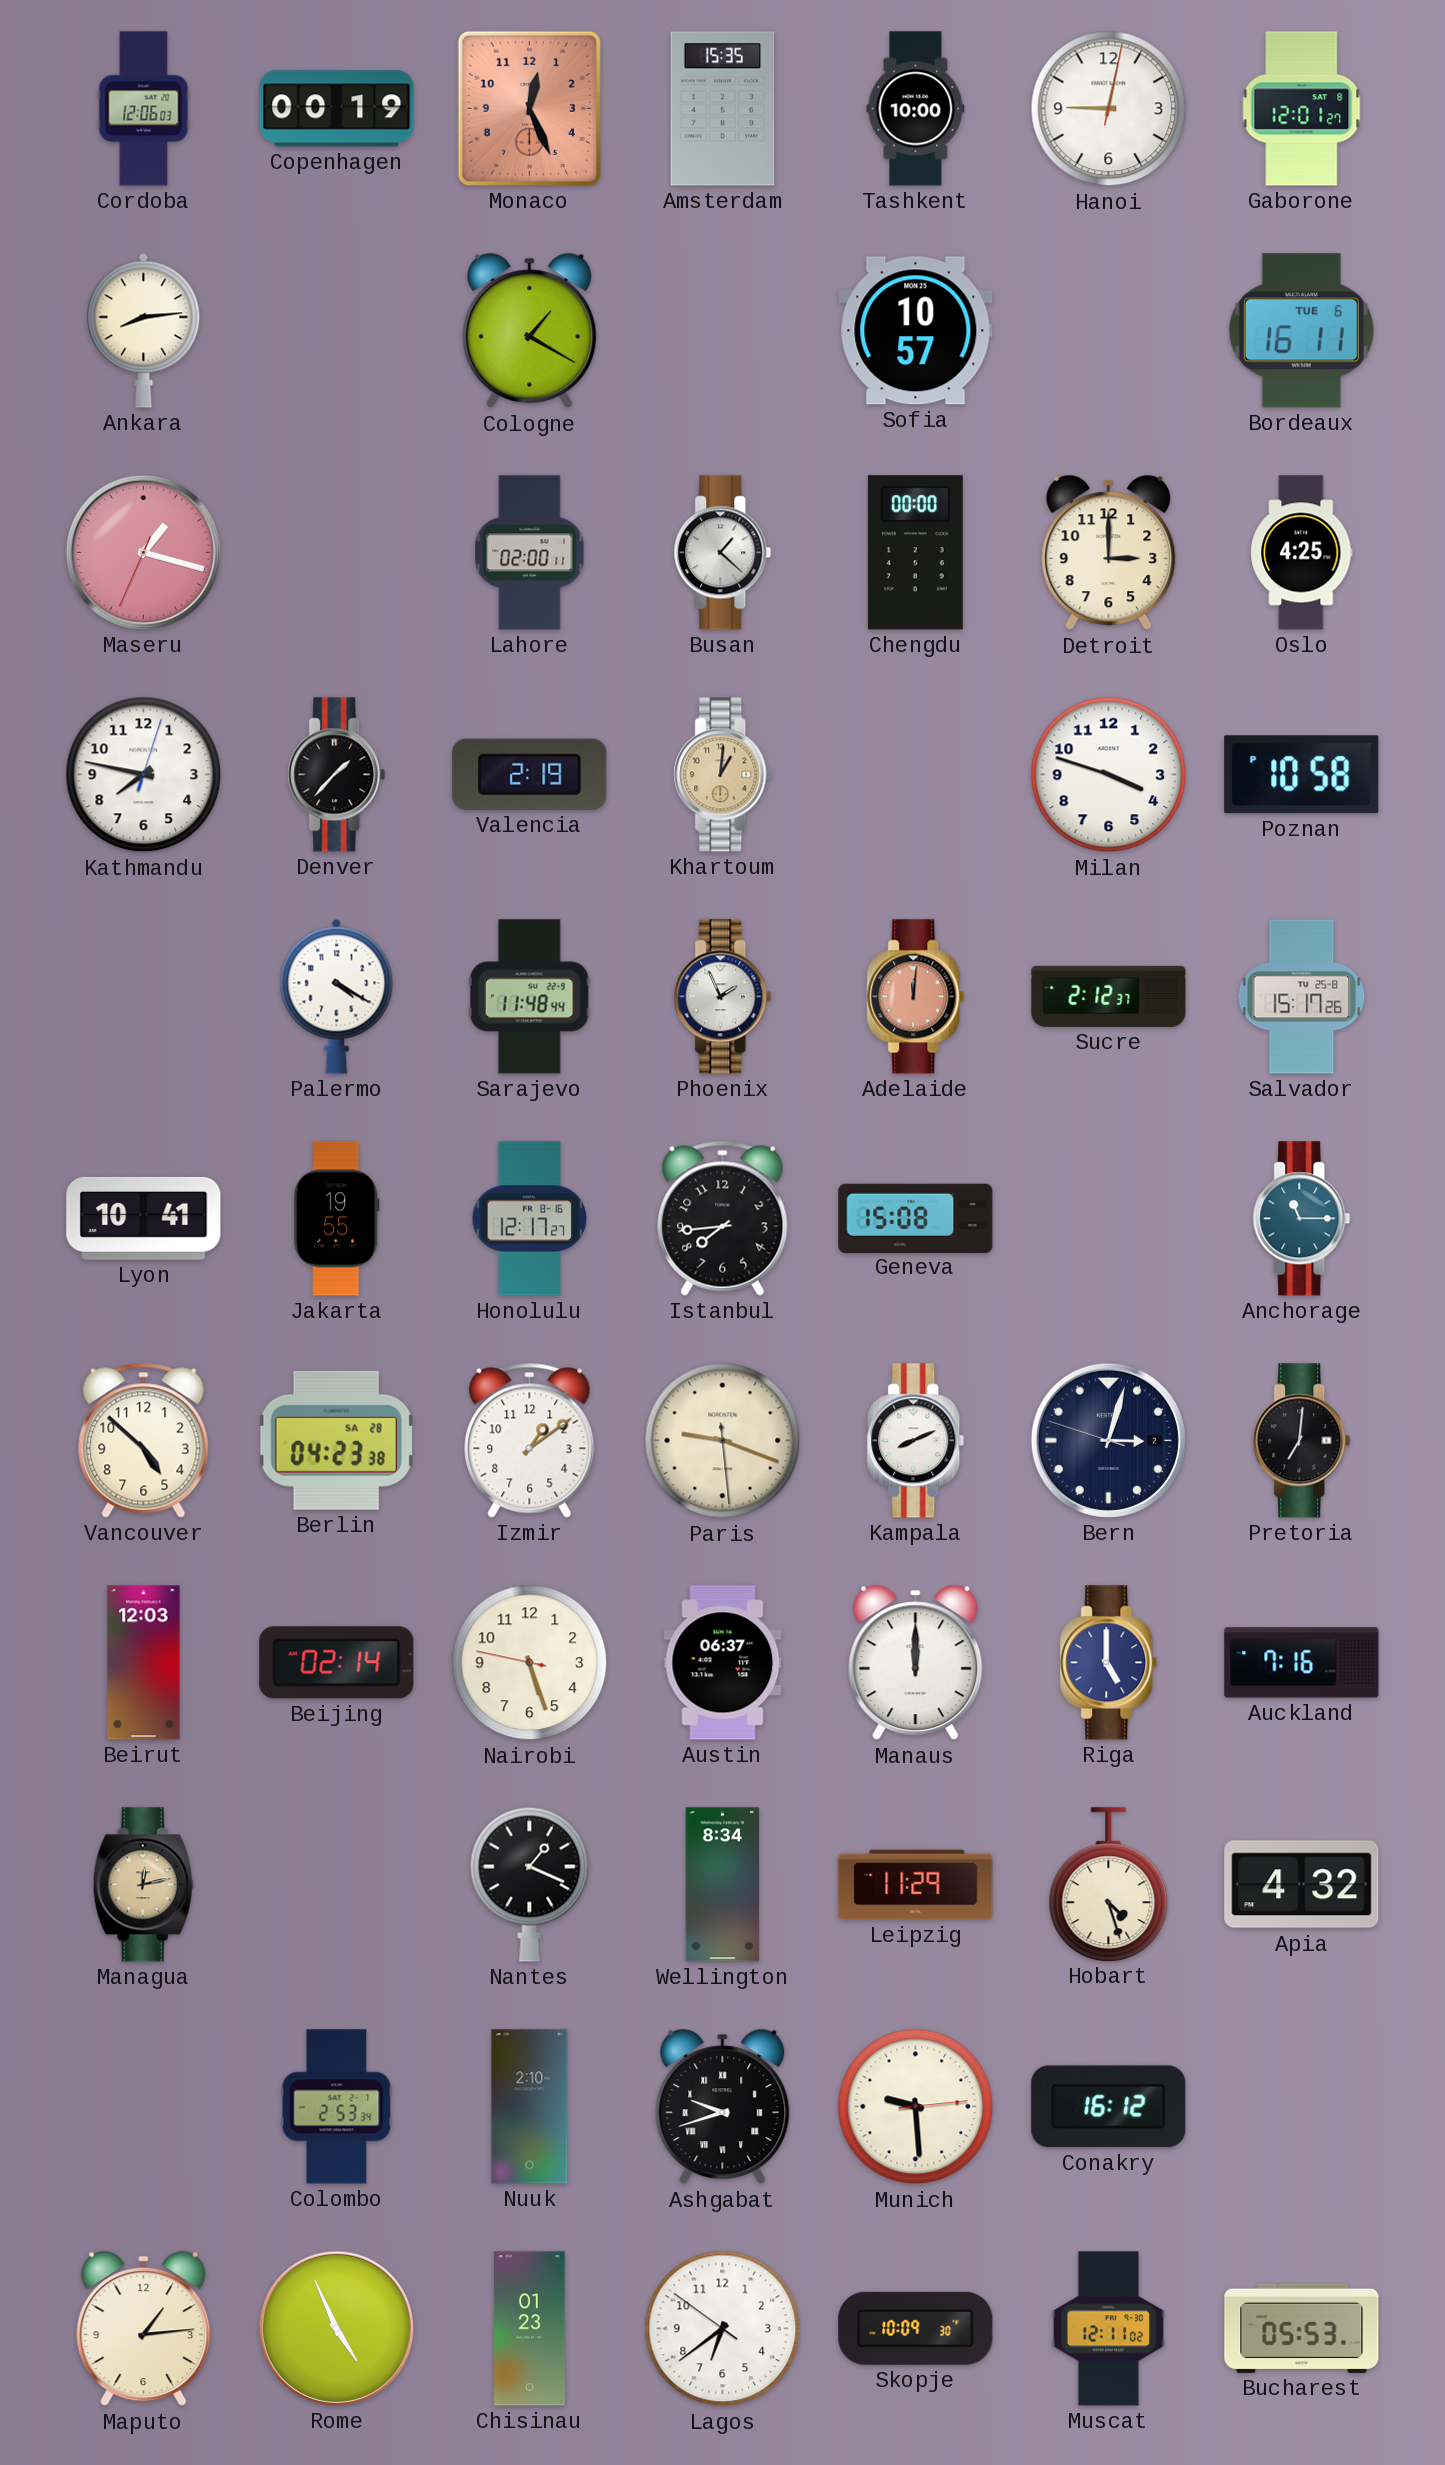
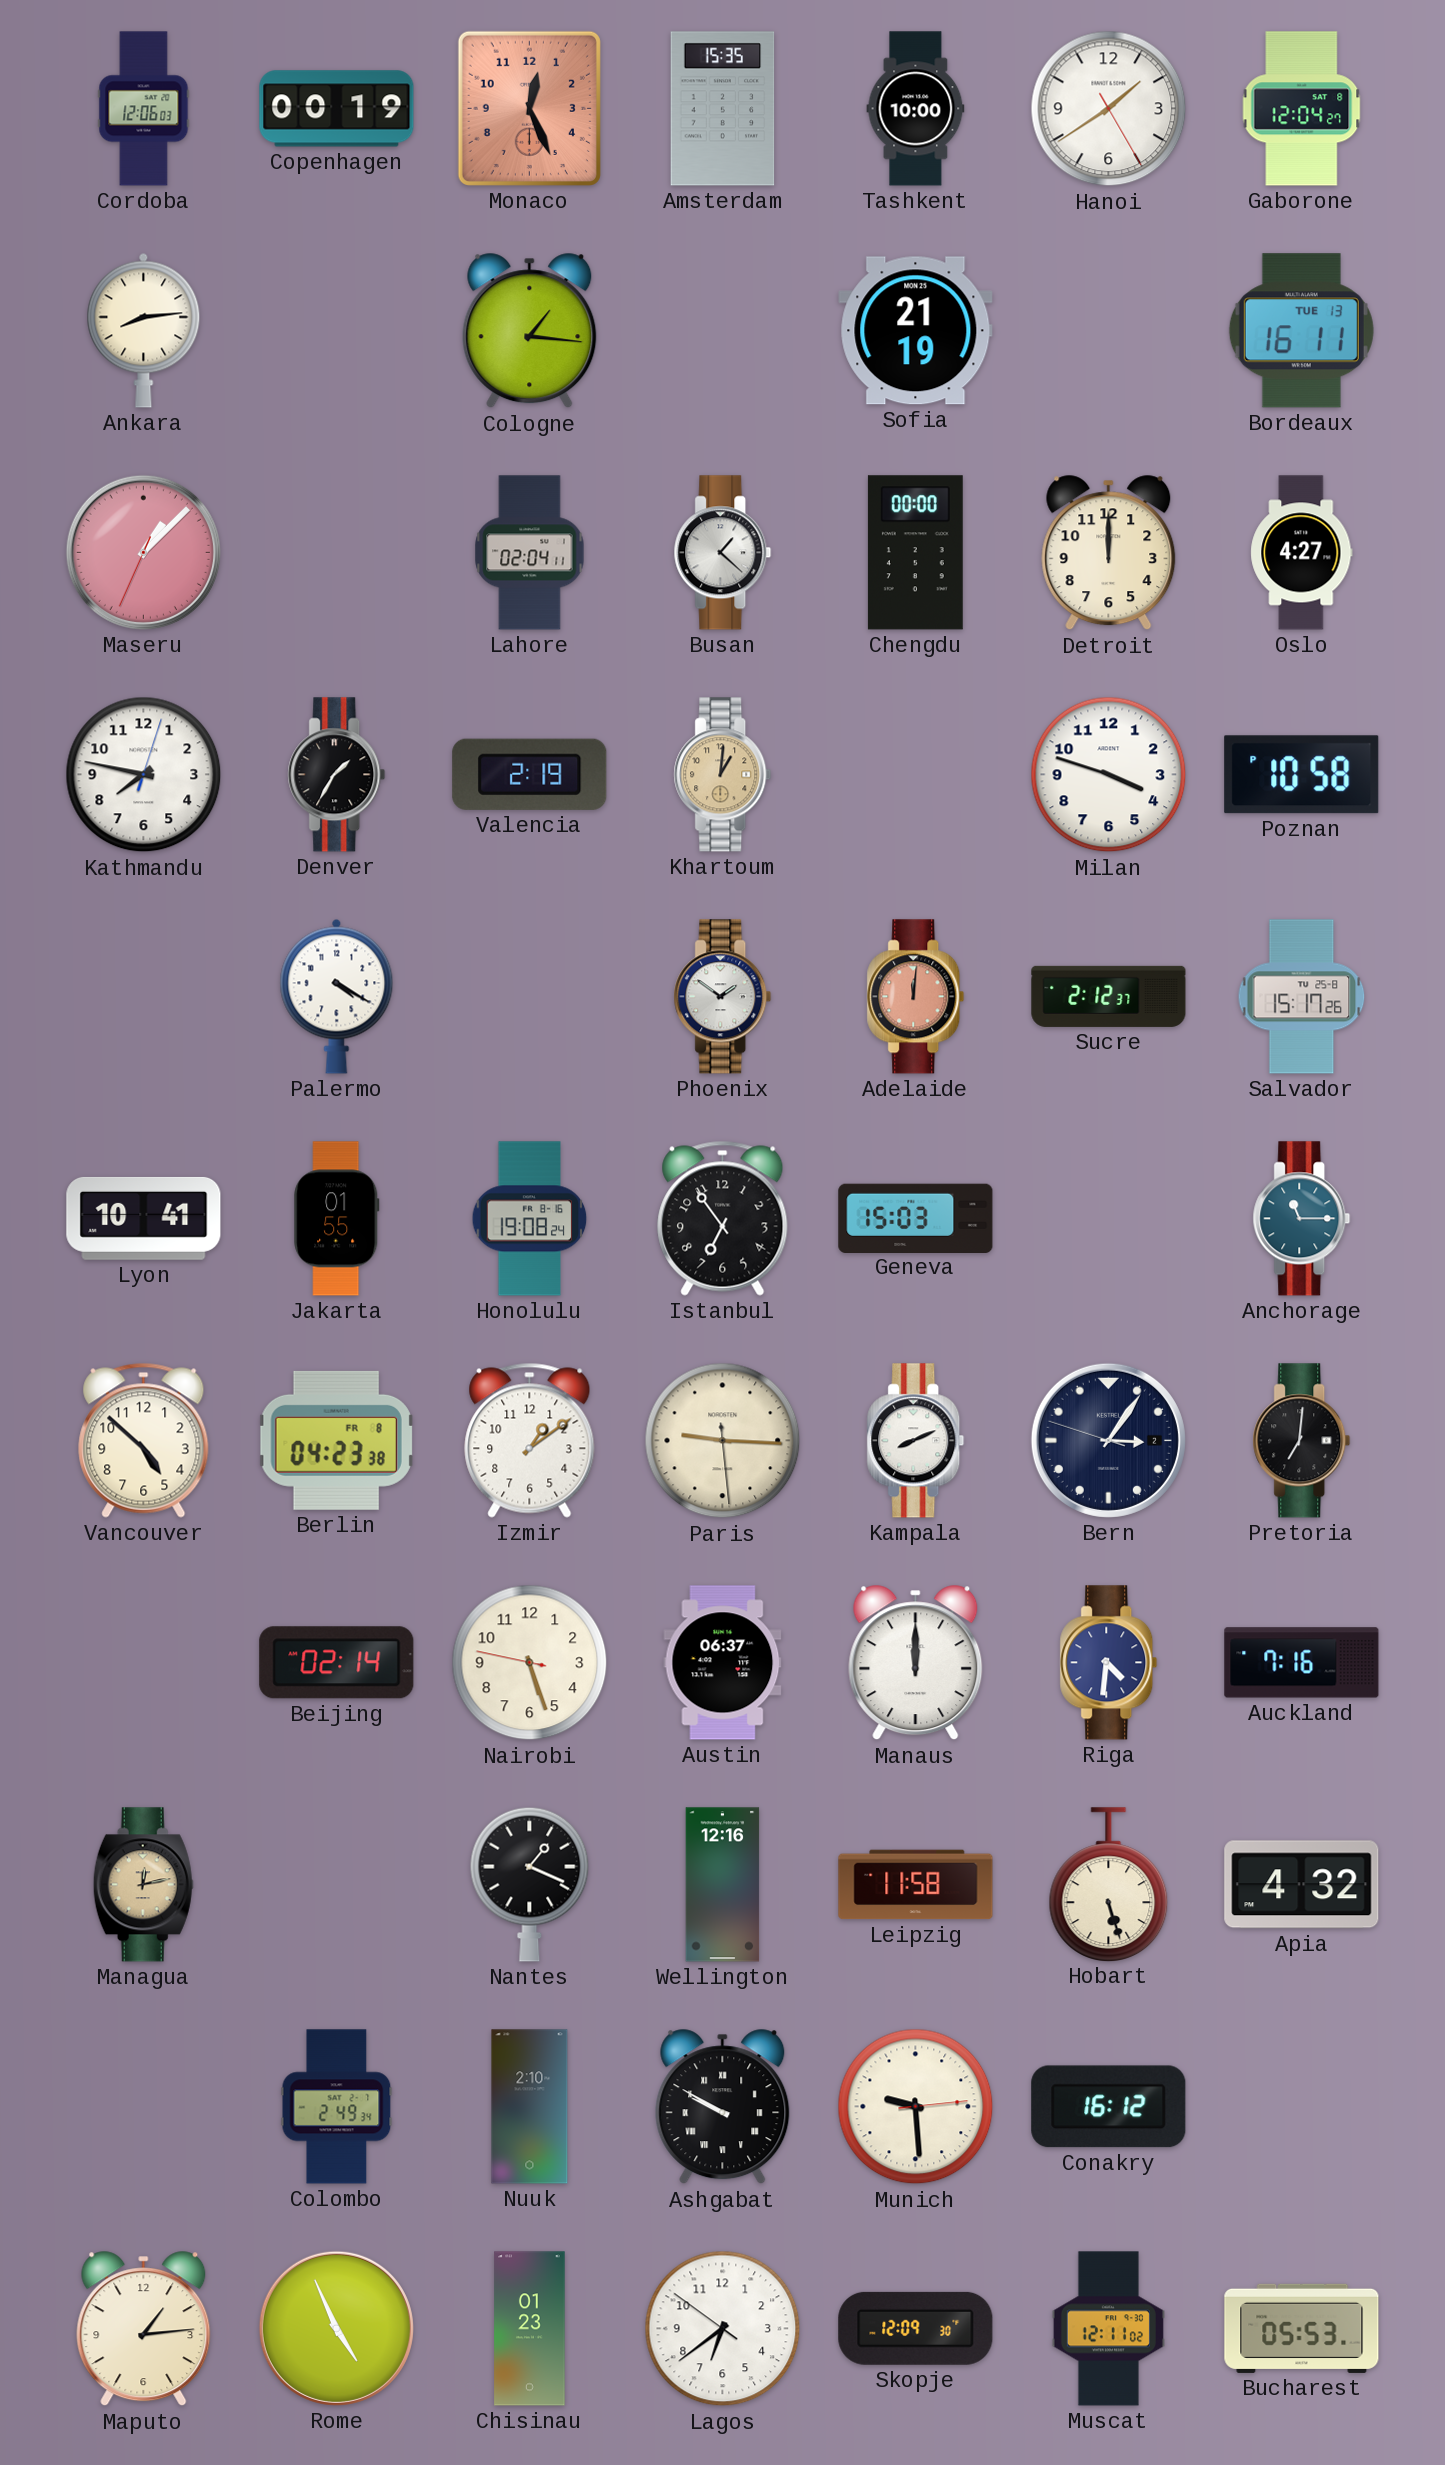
Hanoi: 9:02 -> 1:39 (1109, 109)
Gaborone: 12:01 -> 12:04 (1302, 109)
Cologne: 1:20 -> 1:16 (530, 331)
Sofia: 10:57 -> 21:19 (916, 331)
Bordeaux date: TUE 6 -> TUE 13 (1301, 331)
Maseru: 1:17 -> 1:07 (143, 552)
Lahore: 02:00 -> 02:04 (530, 553)
Detroit: 3:00 -> 12:00 (1109, 553)
Oslo: 4:25 -> 4:27 (1302, 553)
Denver: 1:37 -> 1:35 (337, 775)
Sarajevo: 11:48 -> none (529, 997)
Phoenix: 1:56 -> 1:51 (723, 997)
Jakarta: 19:55 -> 01:55 (337, 1219)
Honolulu: 12:17 -> 19:08 (530, 1219)
Istanbul: 7:44 -> 6:54 (723, 1218)
Geneva: 15:08 -> 15:03 (916, 1218)
Berlin date: SA 28 -> FR 8 (336, 1440)
Paris: 9:18 -> 9:15 (723, 1441)
Bern: 3:02 -> 3:05 (1108, 1440)
Beirut: 12:03 -> none (144, 1663)
Riga: 5:00 -> 4:31 (1109, 1663)
Wellington: 8:34 -> 12:16 (723, 1885)
Leipzig: 11:29 -> 11:58 (916, 1885)
Hobart: 4:27 -> 5:27 (1109, 1884)
Colombo: 2:53 -> 2:49 (337, 2107)
Ashgabat: 9:42 -> 9:50 (723, 2107)
Skopje: 10:09 -> 12:09 (916, 2328)
